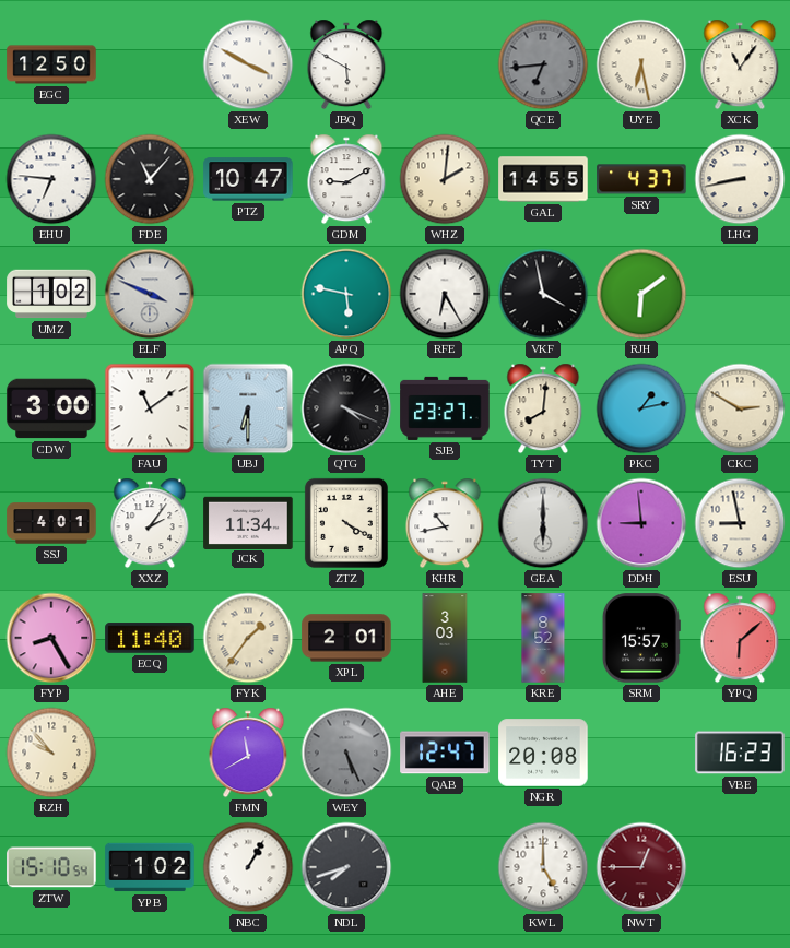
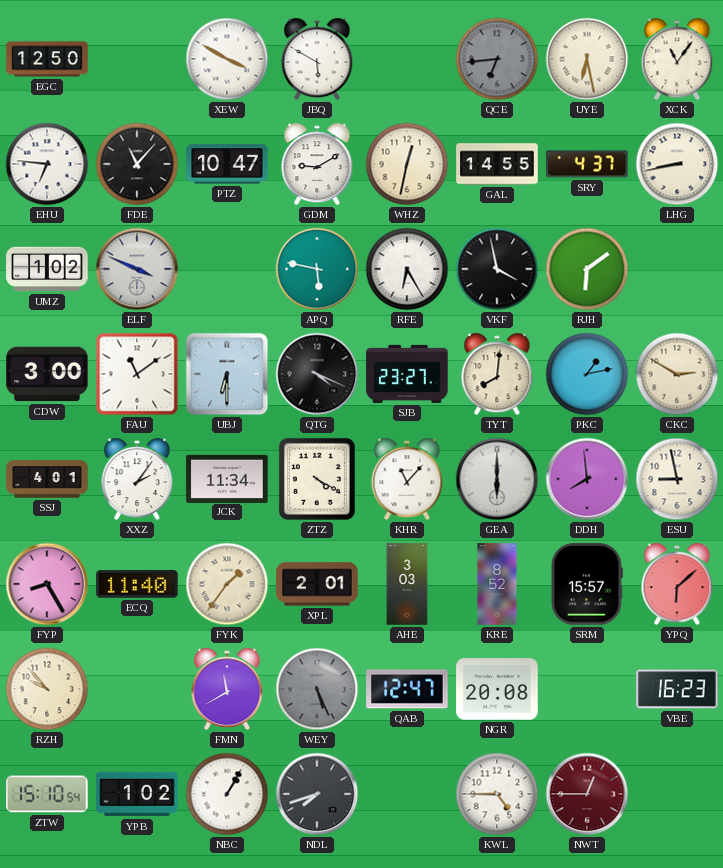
WHZ: 2:01 -> 12:32 (407, 164)
KHR: 10:43 -> 11:07 (407, 479)
DDH: 8:59 -> 7:59 (587, 479)
KWL: 5:00 -> 4:45 (497, 794)
